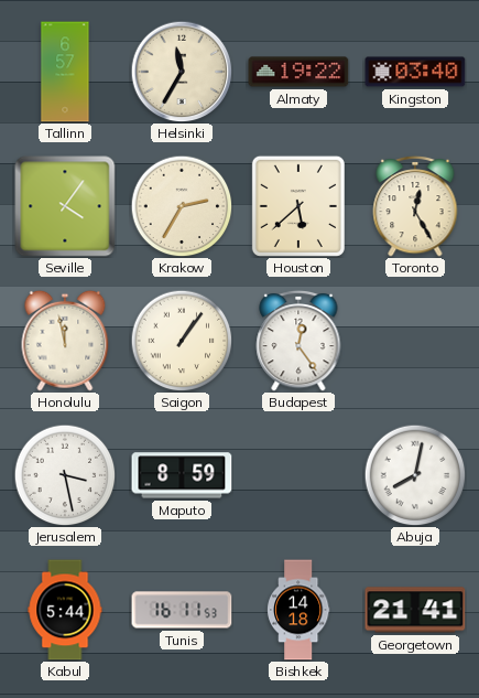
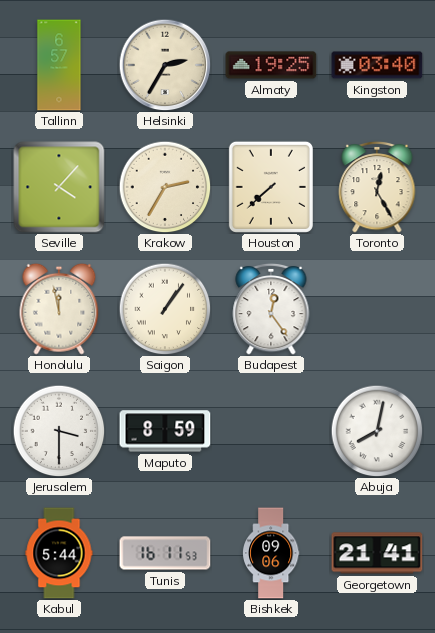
Helsinki: 11:35 -> 2:35 (165, 65)
Almaty: 19:22 -> 19:25 (271, 65)
Seville: 4:06 -> 4:07 (59, 187)
Houston: 5:38 -> 7:38 (271, 187)
Jerusalem: 3:28 -> 3:30 (59, 431)
Bishkek: 14:18 -> 09:06 (271, 553)
